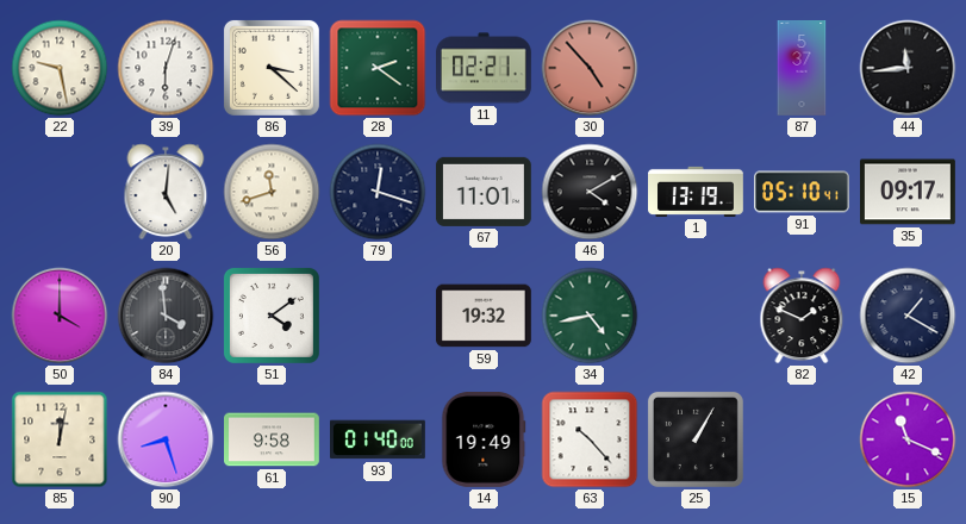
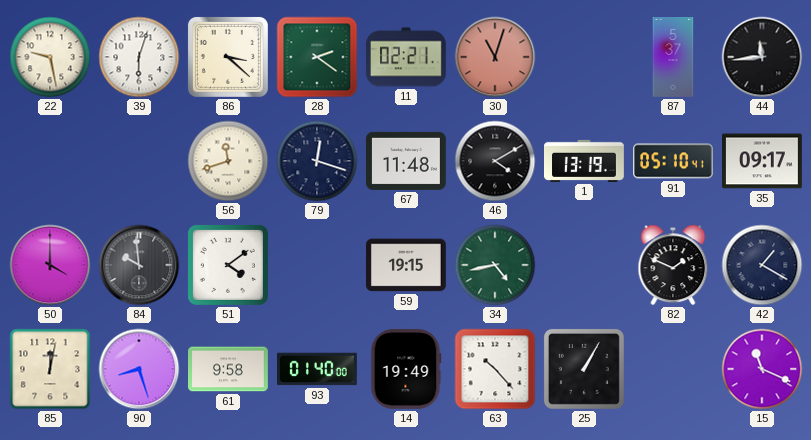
30: 4:53 -> 11:03 (495, 57)
20: 5:01 -> none (166, 192)
67: 11:01 -> 11:48 (406, 161)
84: 3:59 -> 9:59 (139, 265)
59: 19:32 -> 19:15 (406, 265)
